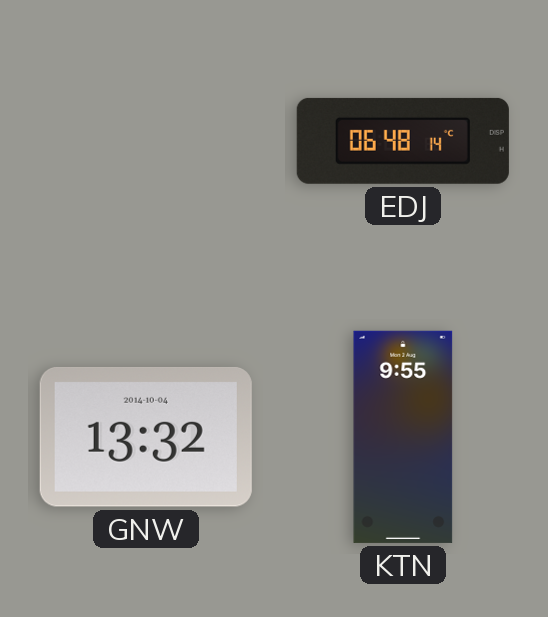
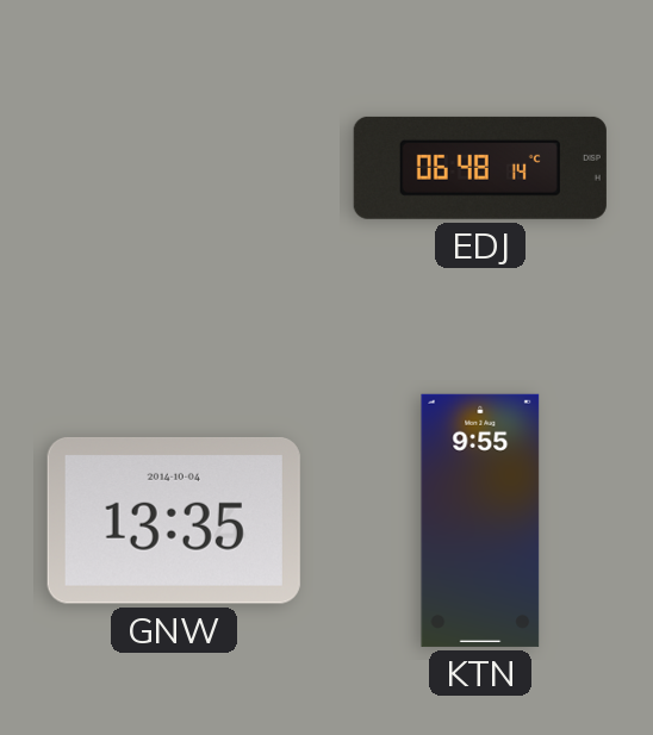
GNW: 13:32 -> 13:35 (174, 521)
